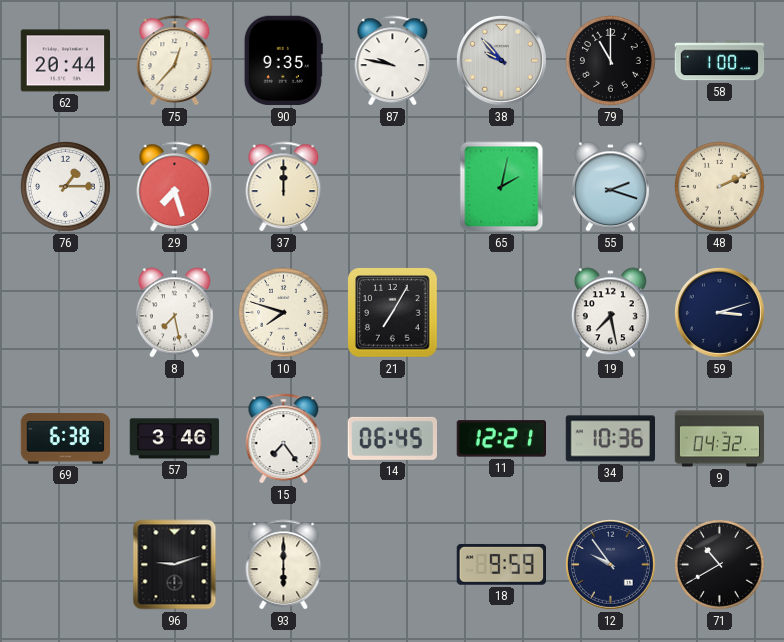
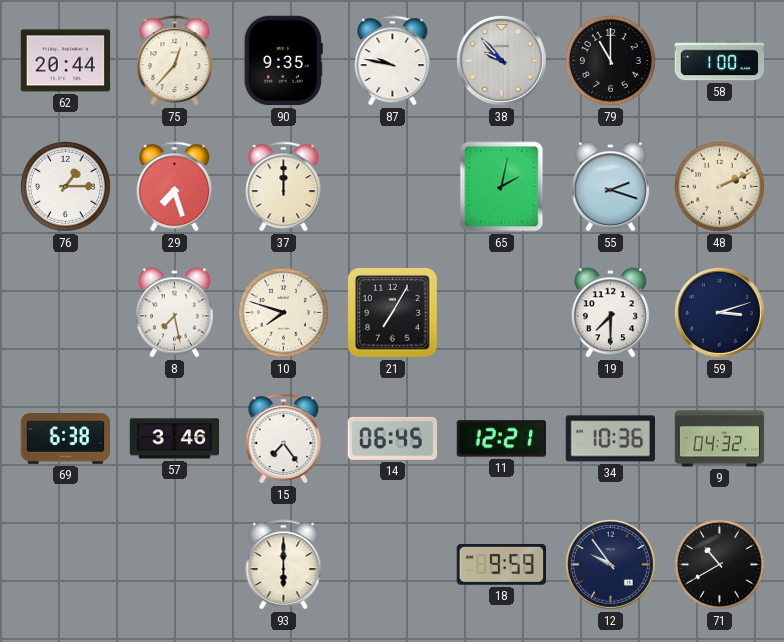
19: 7:28 -> 7:30 (610, 313)
96: 9:12 -> none (175, 565)
